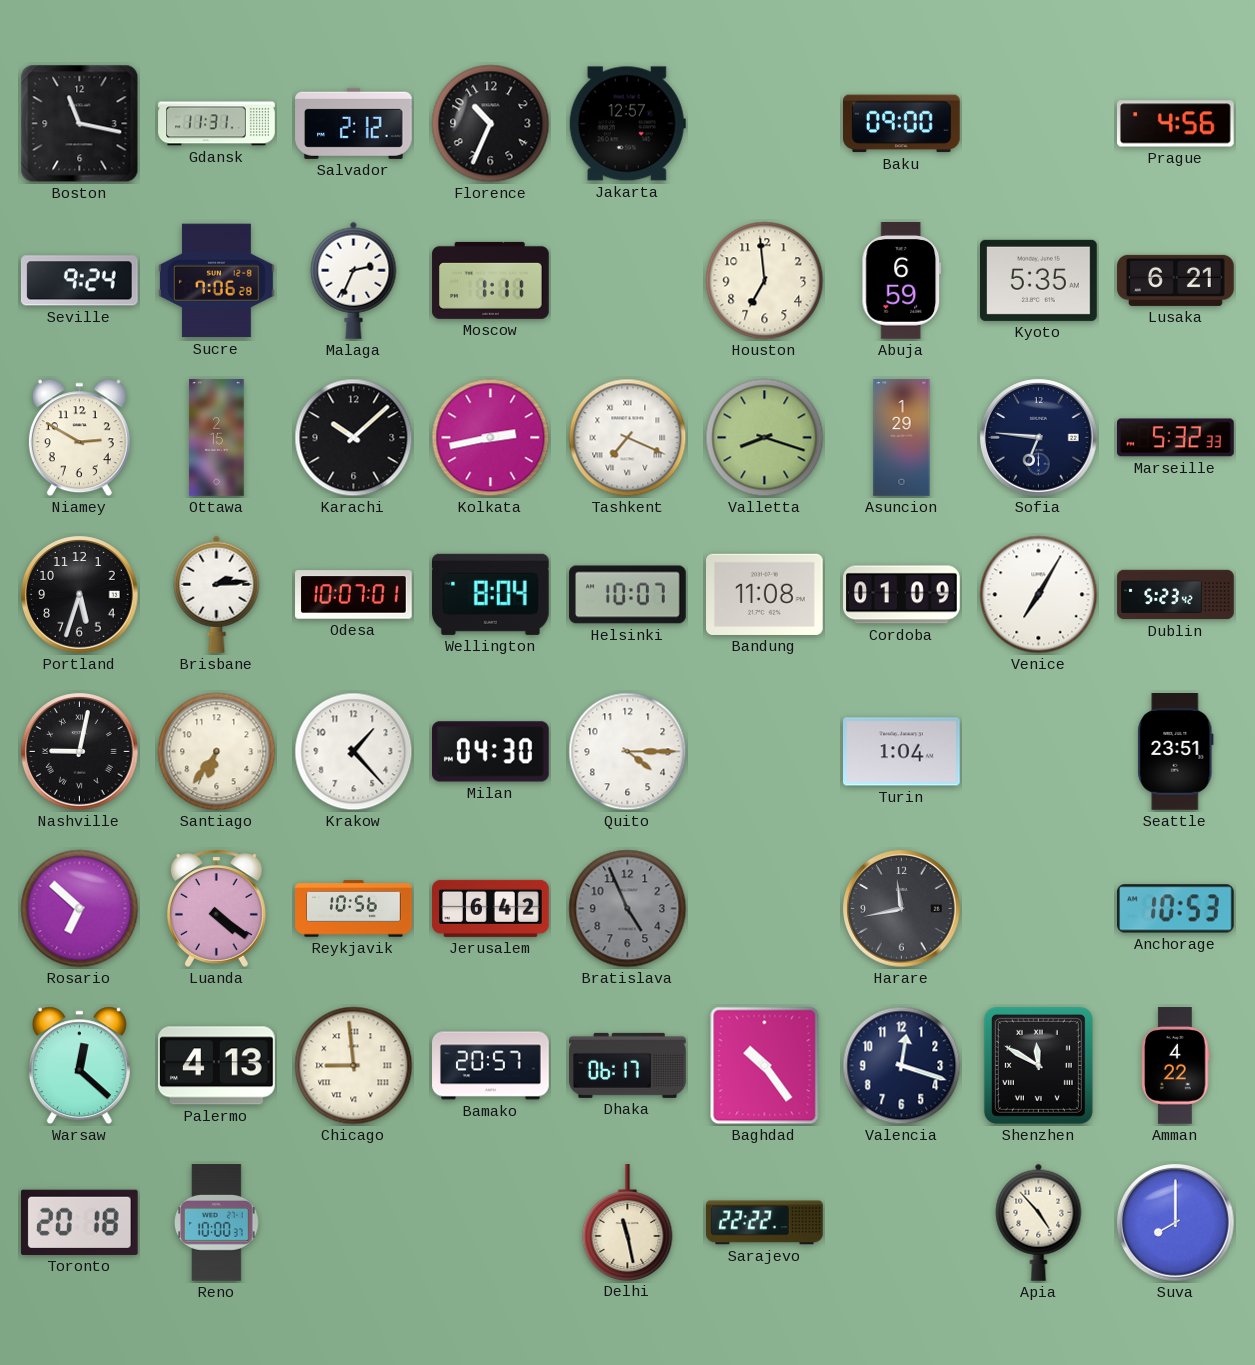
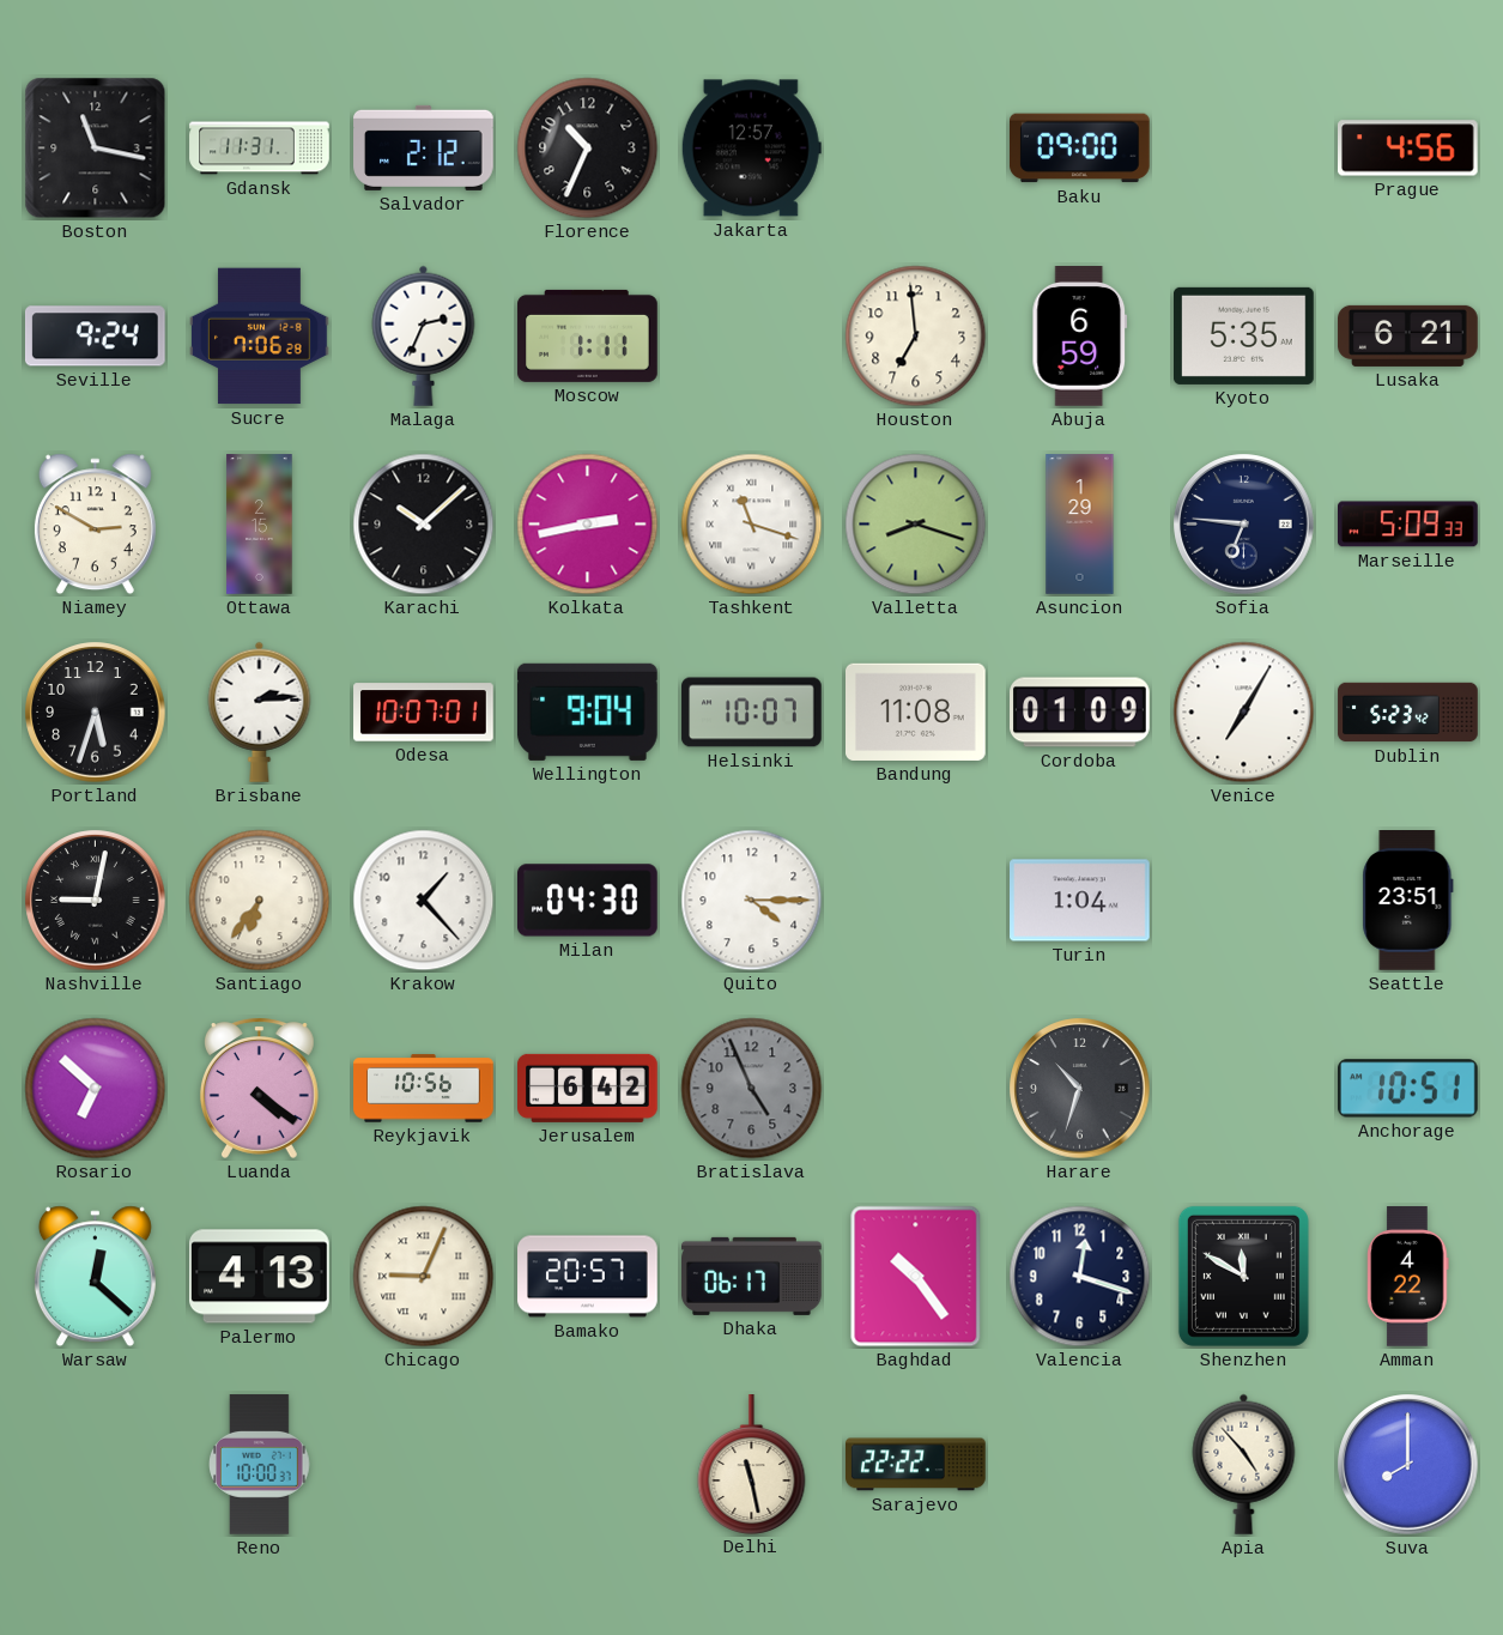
Tashkent: 7:19 -> 11:18 (752, 525)
Marseille: 5:32 -> 5:09 (1408, 525)
Wellington: 8:04 -> 9:04 (587, 711)
Harare: 11:43 -> 10:33 (1080, 1089)
Anchorage: 10:53 -> 10:51 (1408, 1089)
Chicago: 8:59 -> 9:04 (424, 1277)
Toronto: 20:18 -> none (79, 1222)
